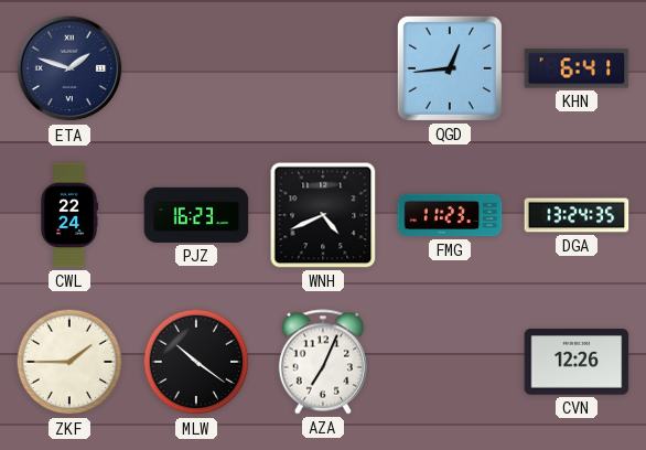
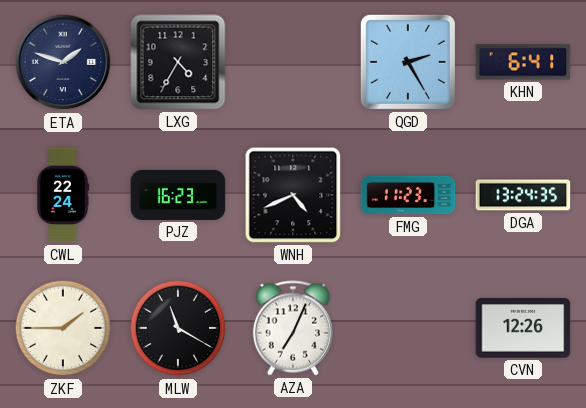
LXG: none -> 4:35 (178, 62)
QGD: 12:44 -> 2:25 (408, 62)
MLW: 10:21 -> 11:20 (178, 328)
